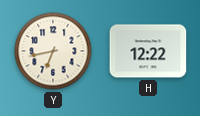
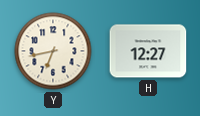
H: 12:22 -> 12:27 (148, 51)
